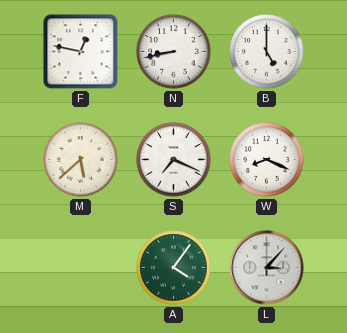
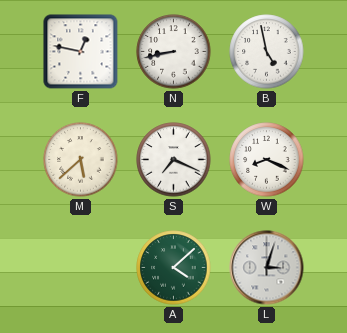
B: 5:00 -> 4:58 (267, 52)
A: 4:06 -> 4:08 (174, 268)
L: 3:07 -> 3:03 (267, 268)
